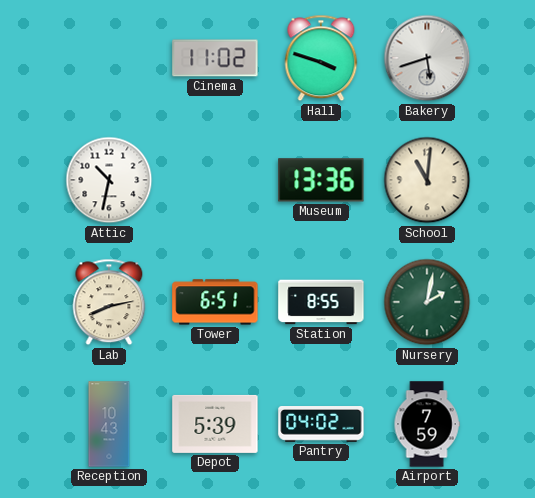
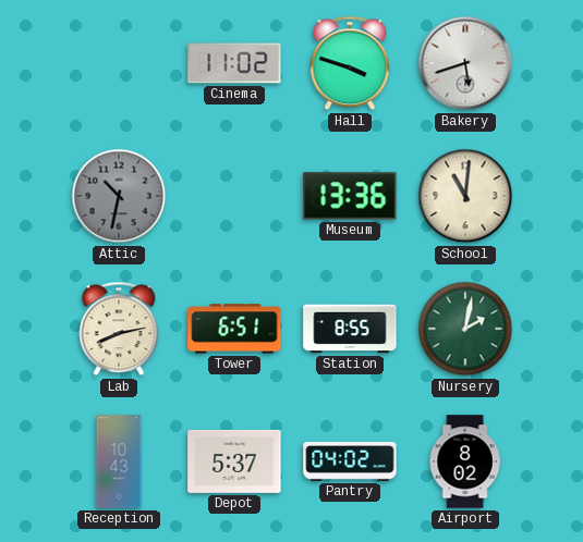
Attic dial: white -> grey (119, 196)
Depot: 5:39 -> 5:37 (234, 461)
Airport: 7:59 -> 8:02 (465, 461)
